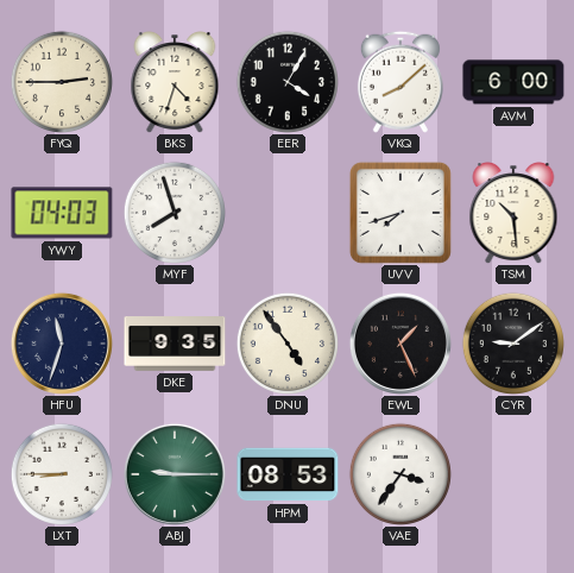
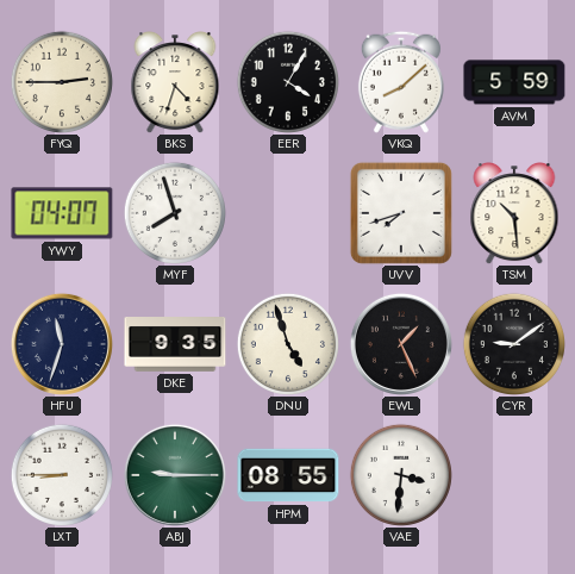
AVM: 6:00 -> 5:59 (514, 82)
YWY: 04:03 -> 04:07 (62, 213)
DNU: 4:54 -> 4:57 (288, 344)
HPM: 08:53 -> 08:55 (288, 475)
VAE: 3:36 -> 3:31 (401, 475)
